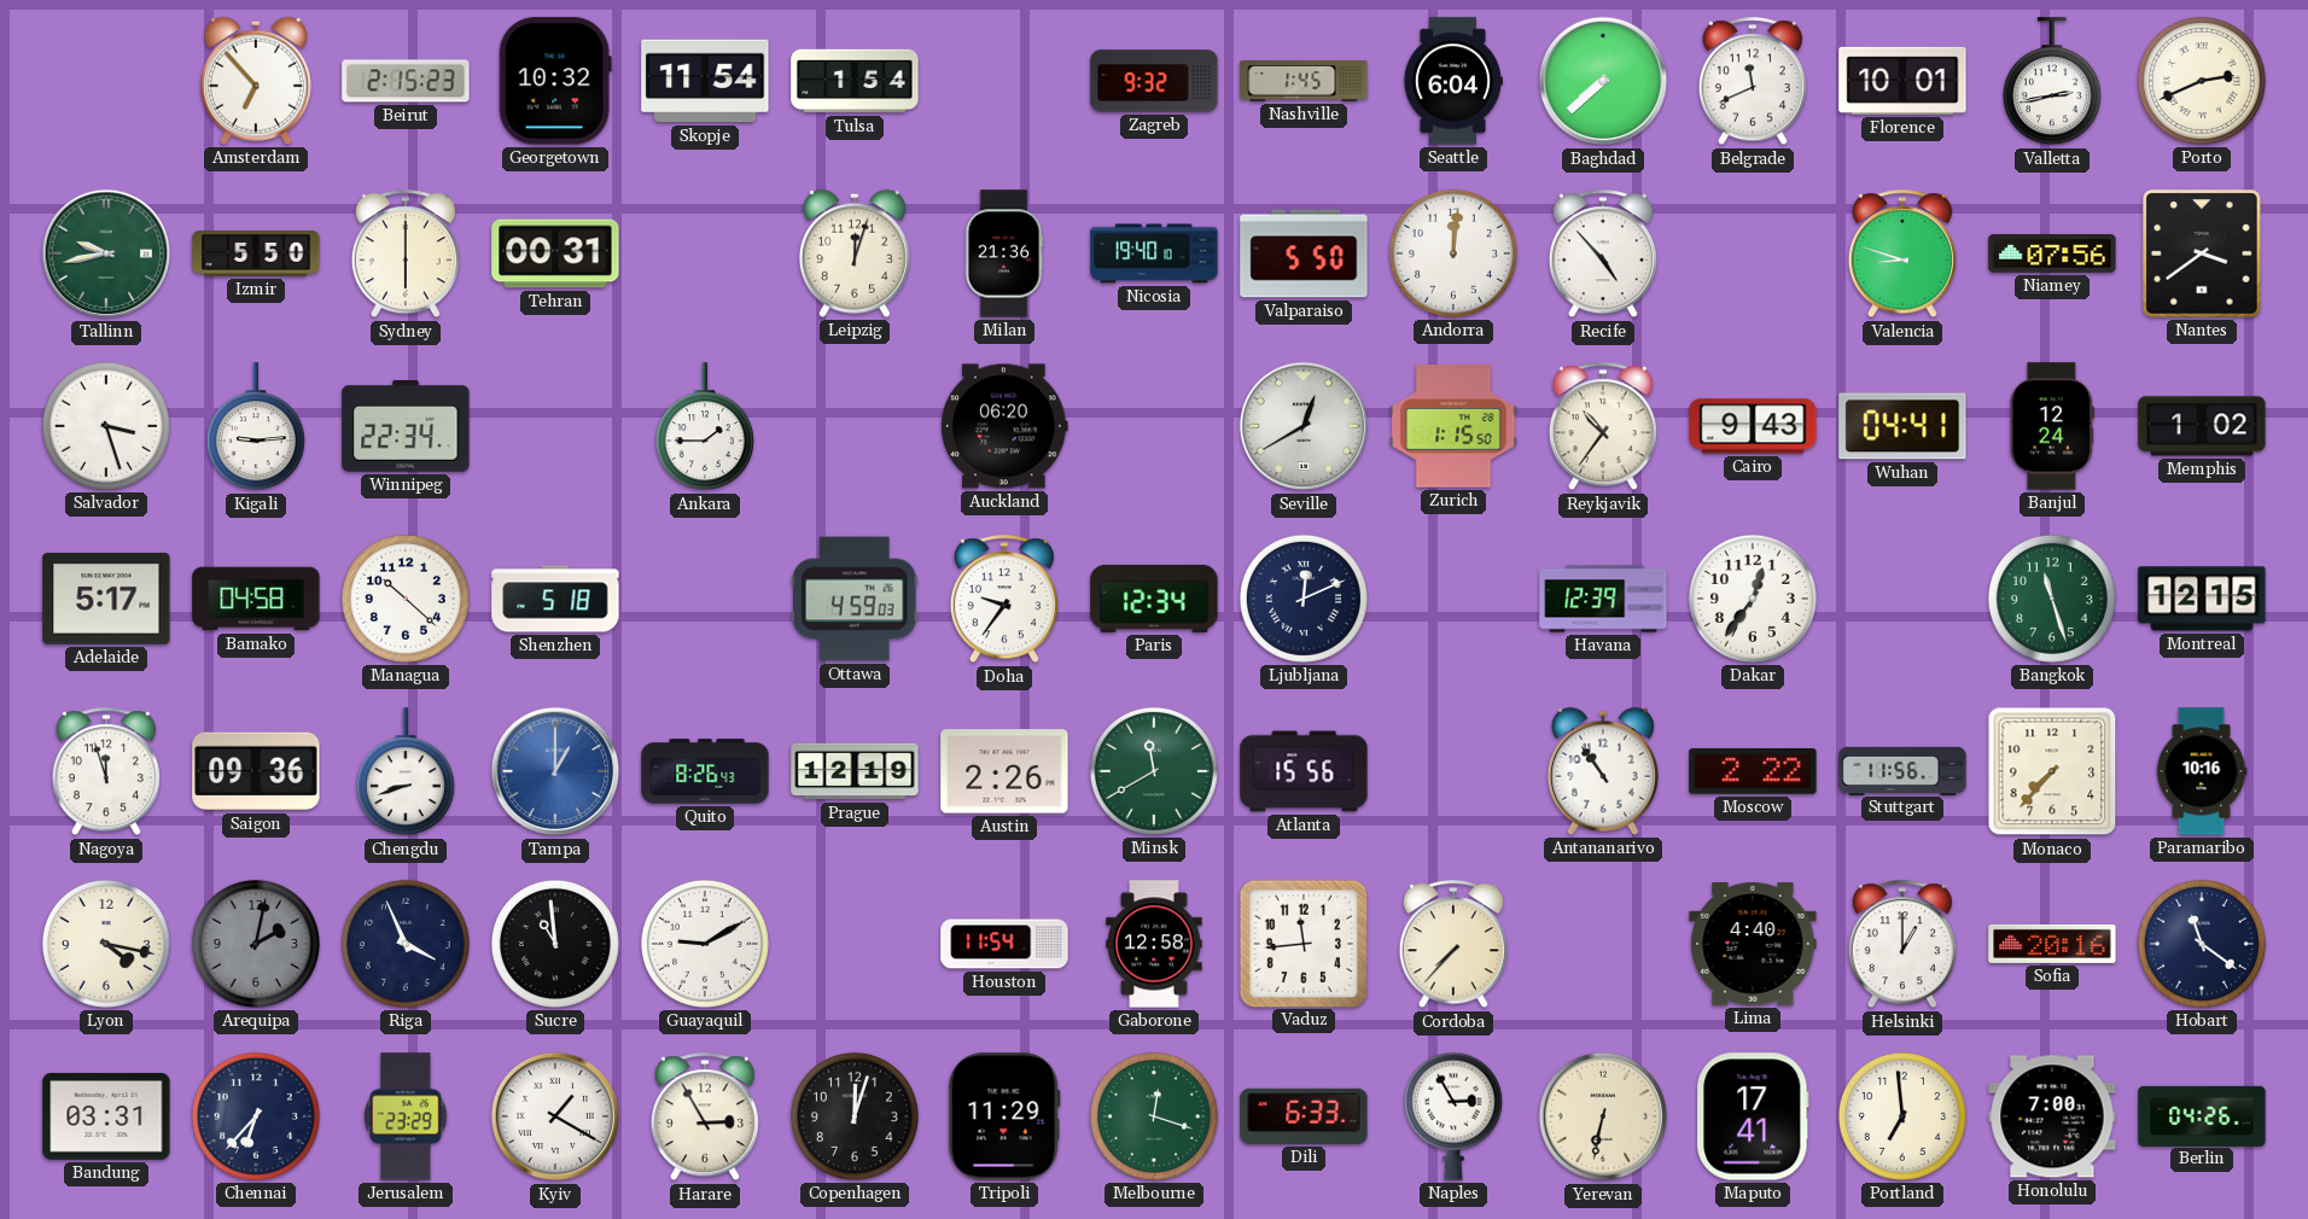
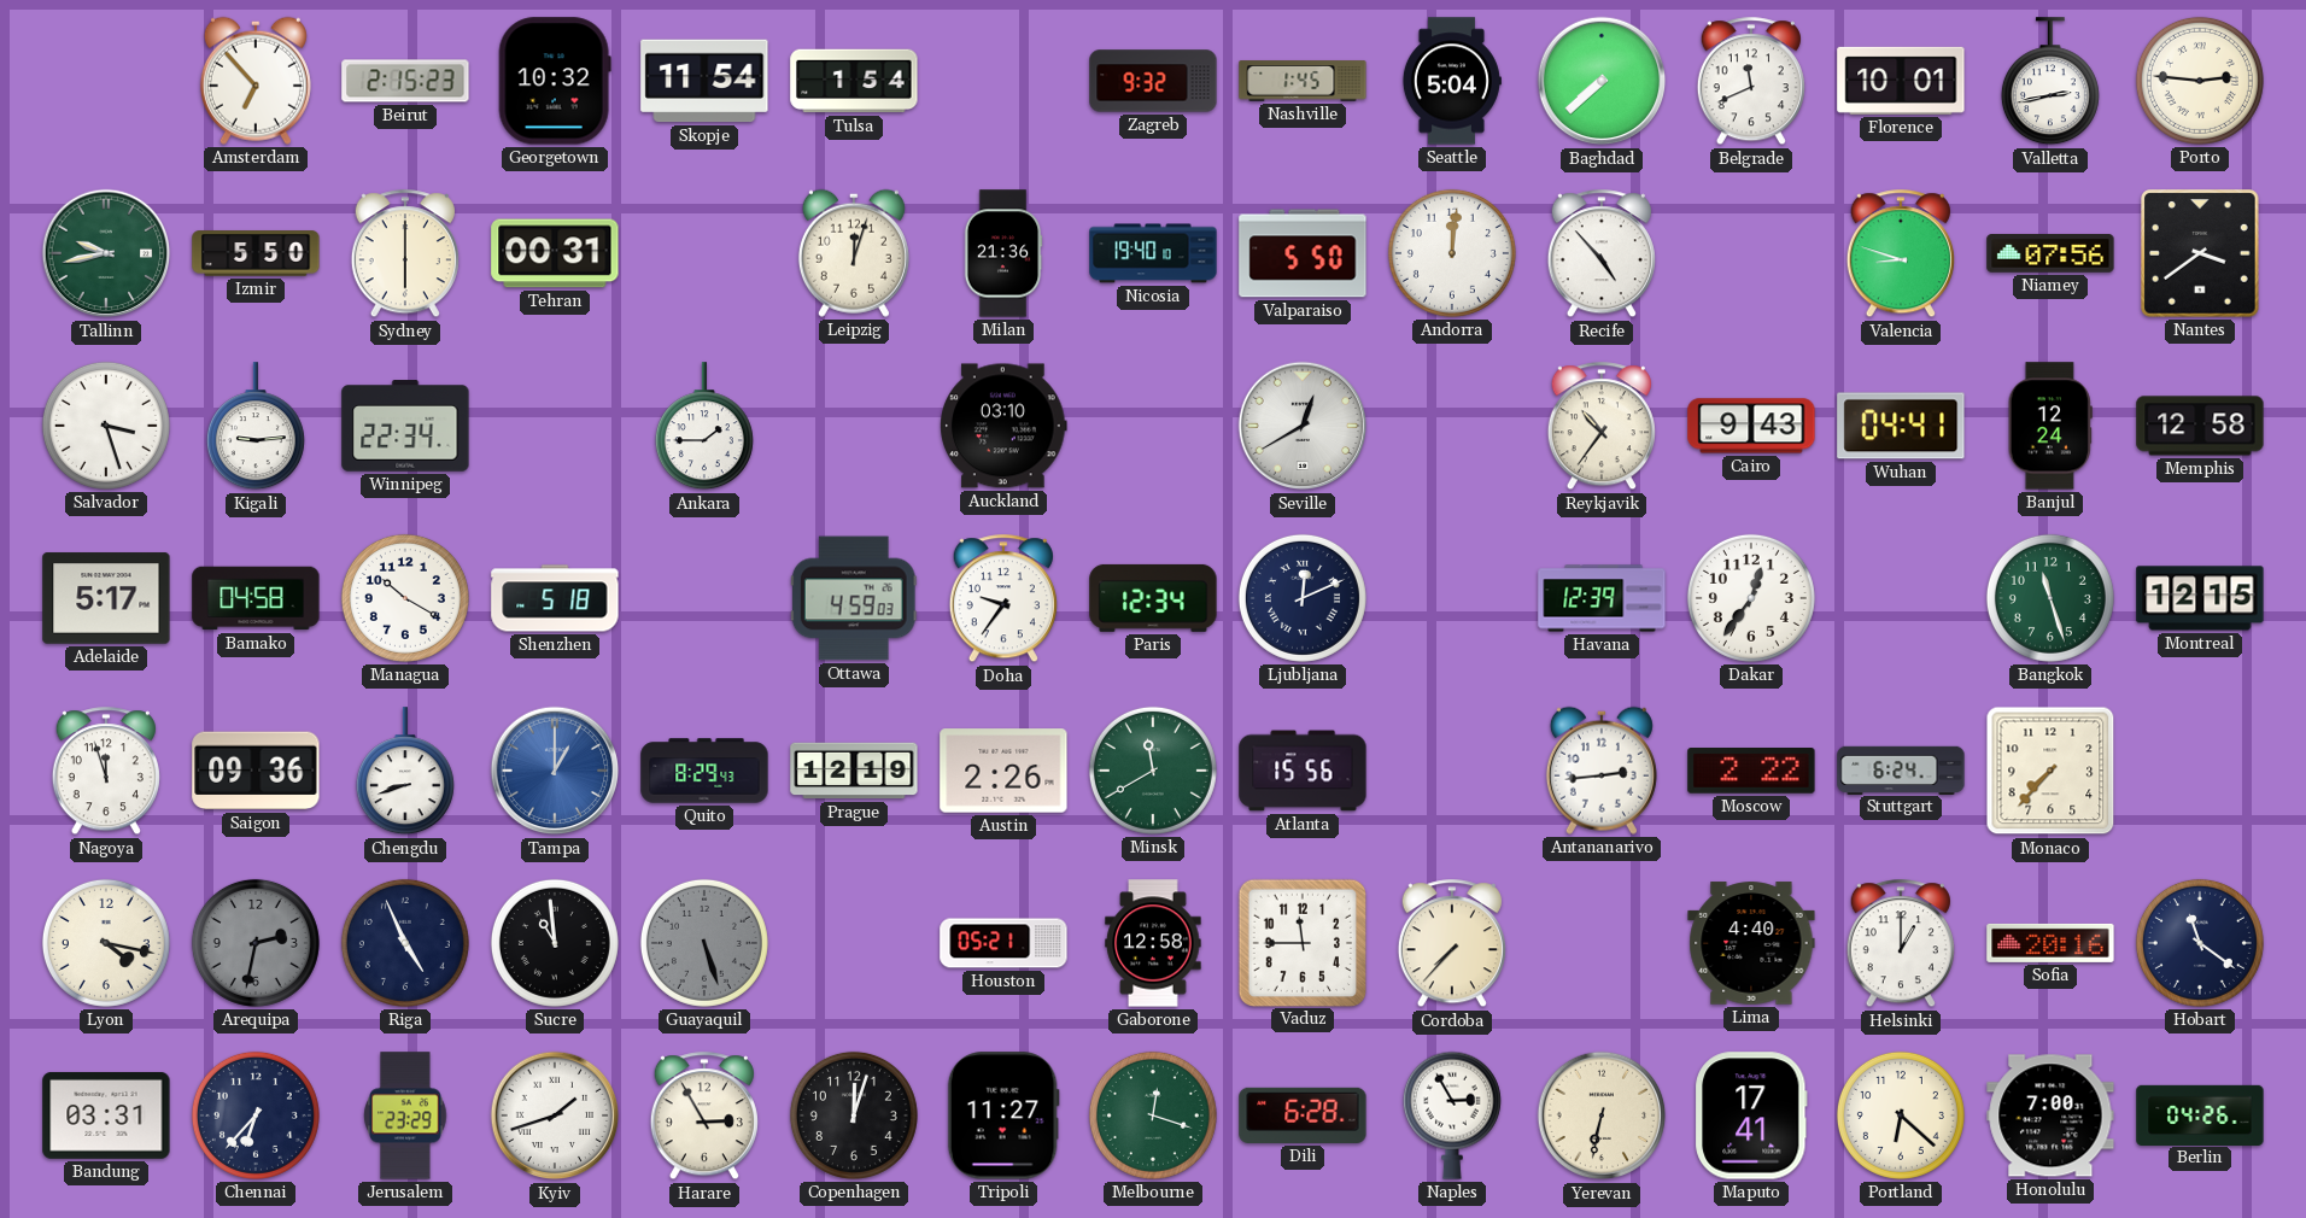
Seattle: 6:04 -> 5:04 (1451, 81)
Porto: 2:41 -> 2:46 (2200, 81)
Auckland: 06:20 -> 03:10 (1003, 426)
Zurich: 1:15 -> none (1453, 426)
Memphis: 1:02 -> 12:58 (2200, 426)
Managua: 10:22 -> 10:20 (405, 598)
Quito: 8:26 -> 8:29 (704, 771)
Antananarivo: 10:54 -> 2:44 (1602, 771)
Stuttgart: 11:56 -> 6:24 (1901, 769)
Paramaribo: 10:16 -> none (2202, 771)
Arequipa: 2:02 -> 2:32 (256, 943)
Riga: 3:56 -> 4:56 (405, 943)
Guayaquil: 9:10 -> 5:27 (704, 943)
Guayaquil dial: white -> grey (704, 943)
Houston: 11:54 -> 05:21 (1003, 943)
Vaduz: 11:44 -> 11:45 (1301, 942)
Kyiv: 1:20 -> 1:42 (555, 1115)
Tripoli: 11:29 -> 11:27 (1003, 1115)
Dili: 6:33 -> 6:28 (1303, 1115)
Portland: 6:59 -> 6:22 (1901, 1115)
